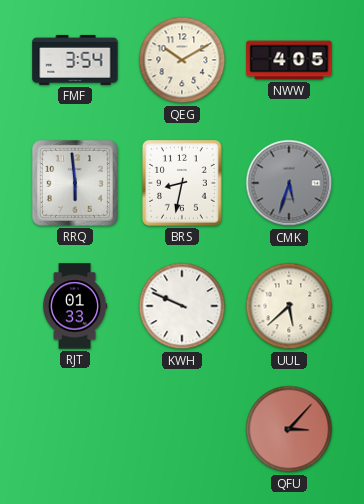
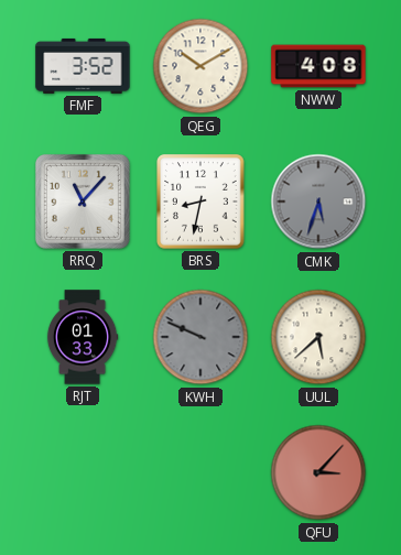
FMF: 3:54 -> 3:52 (83, 66)
NWW: 4:05 -> 4:08 (318, 66)
RRQ: 5:59 -> 11:07 (83, 202)
KWH dial: white -> grey (201, 337)
